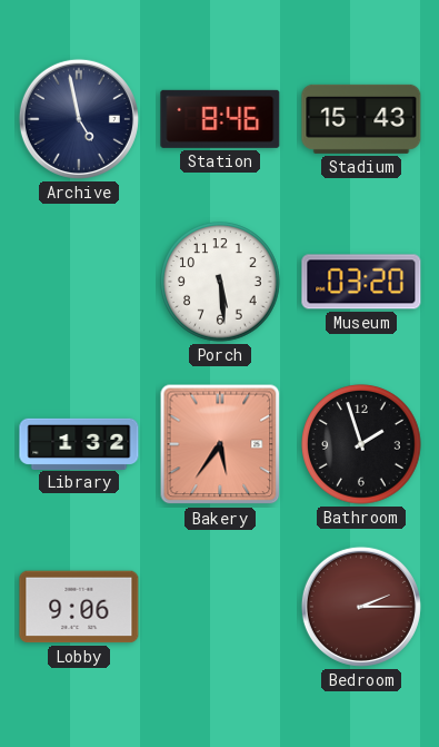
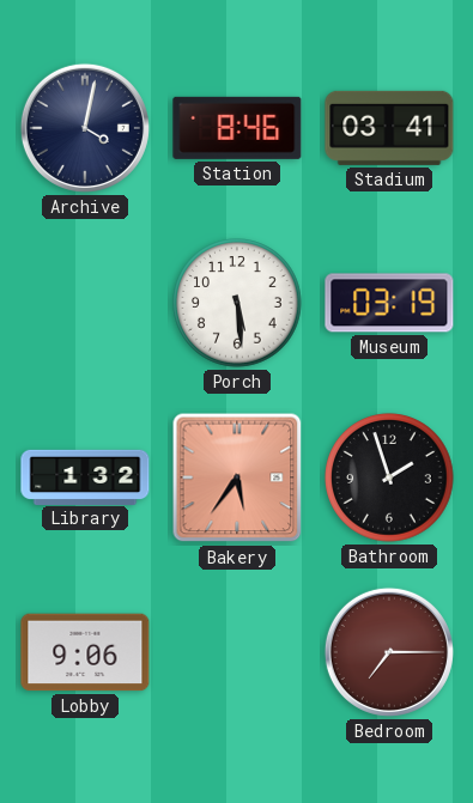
Archive: 4:58 -> 4:02 (85, 128)
Stadium: 15:43 -> 03:41 (389, 128)
Museum: 03:20 -> 03:19 (389, 303)
Bedroom: 2:15 -> 7:15 (389, 652)
